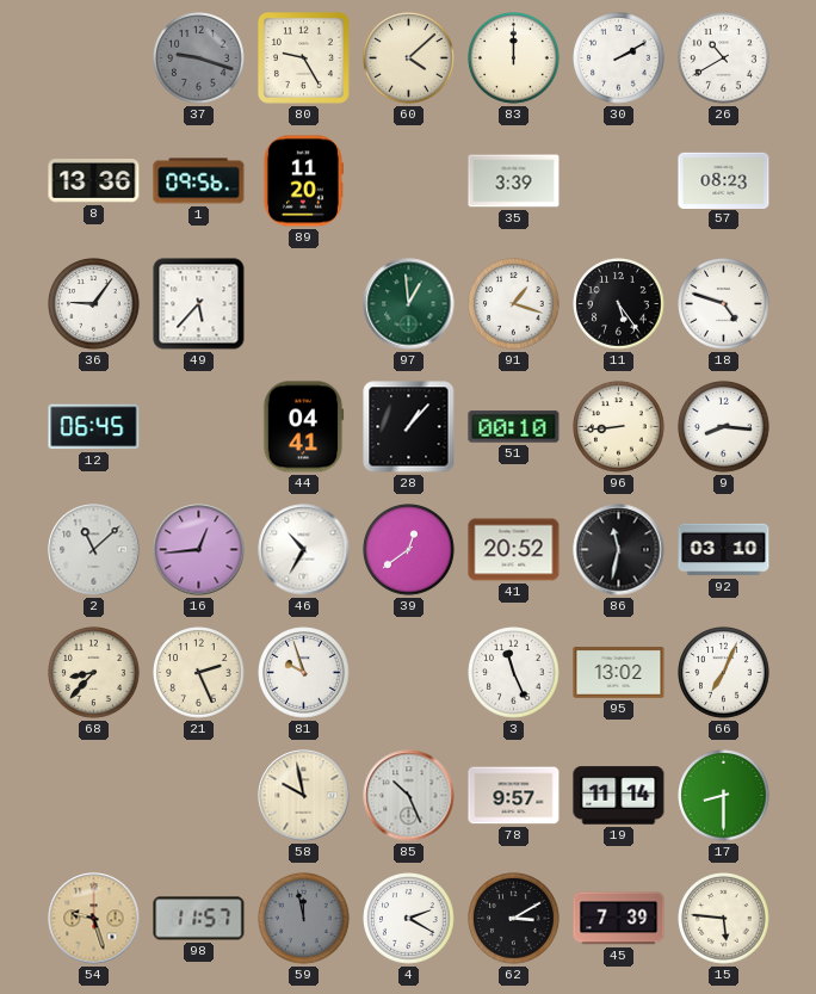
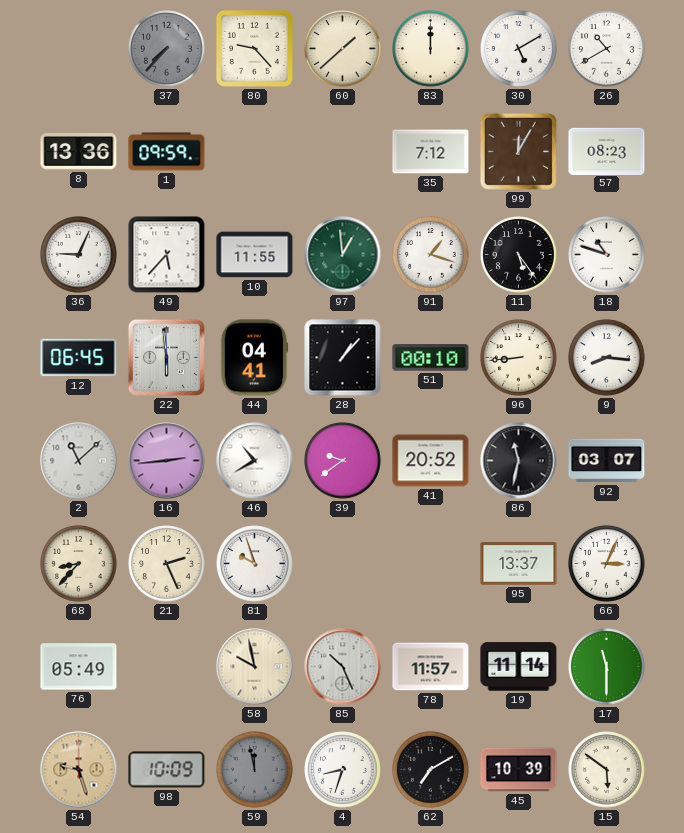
37: 9:18 -> 7:37 (167, 49)
80: 9:25 -> 9:23 (254, 48)
60: 4:08 -> 1:38 (343, 49)
30: 2:10 -> 5:10 (519, 49)
1: 09:56 -> 09:59 (167, 152)
89: 11:20 -> none (303, 181)
35: 3:39 -> 7:12 (431, 152)
99: none -> 12:05 (518, 151)
36: 9:06 -> 9:04 (79, 255)
10: none -> 11:55 (255, 255)
18: 4:48 -> 10:48 (607, 255)
22: none -> 5:59 (166, 357)
16: 12:44 -> 2:44 (167, 461)
46: 10:35 -> 10:40 (255, 461)
39: 12:39 -> 9:39 (343, 461)
92: 03:10 -> 03:07 (607, 461)
3: 11:26 -> none (514, 673)
95: 13:02 -> 13:37 (519, 564)
66: 7:04 -> 3:04 (607, 564)
76: none -> 05:49 (79, 667)
78: 9:57 -> 11:57 (431, 667)
17: 8:30 -> 11:30 (607, 667)
98: 11:57 -> 10:09 (167, 770)
4: 2:20 -> 8:33 (343, 770)
62: 3:10 -> 7:10 (431, 770)
45: 7:39 -> 10:39 (519, 770)
15: 5:46 -> 5:51 (607, 770)
